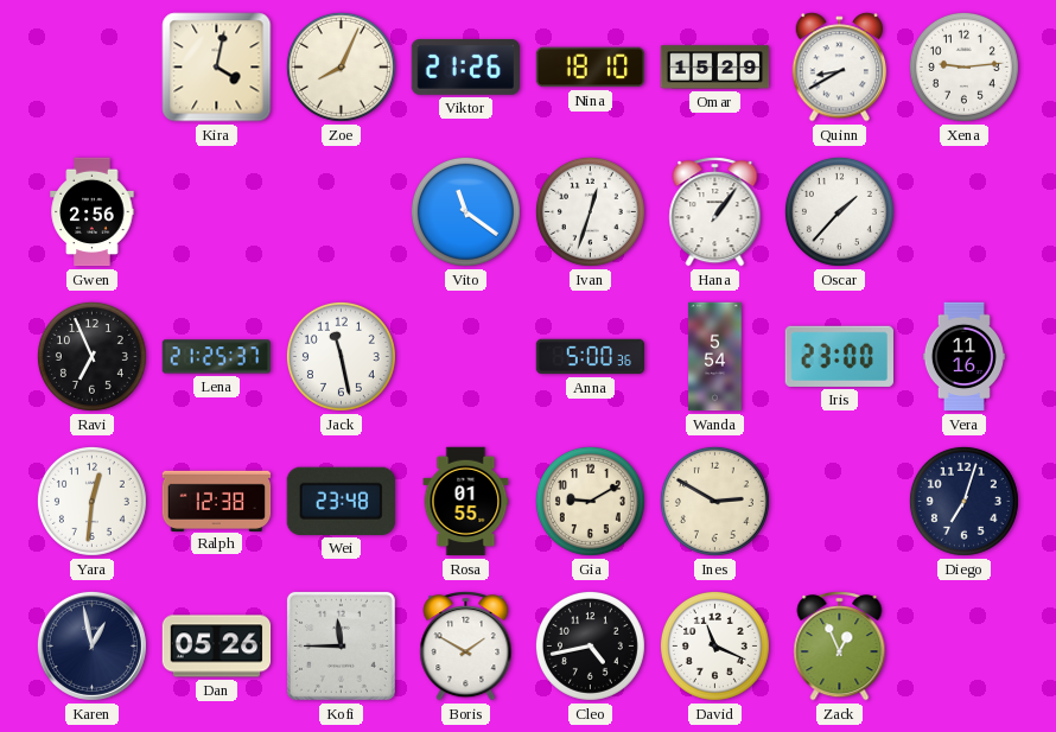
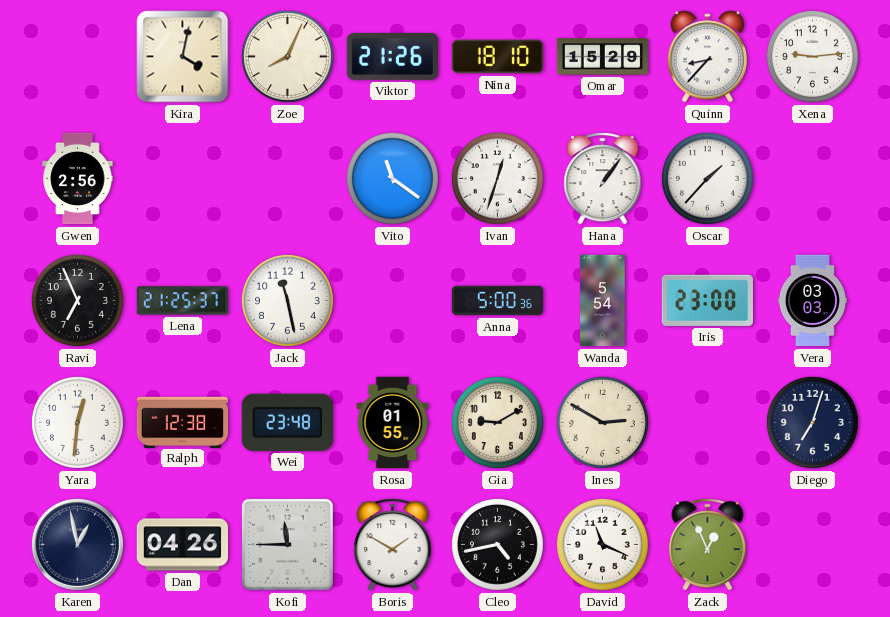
Quinn: 8:40 -> 8:37 (708, 57)
Vera: 11:16 -> 03:03 (812, 301)
Dan: 05:26 -> 04:26 (183, 545)
